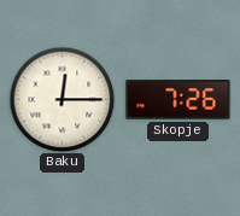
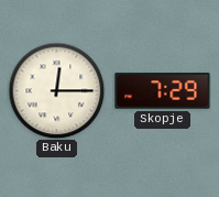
Skopje: 7:26 -> 7:29 (163, 91)
